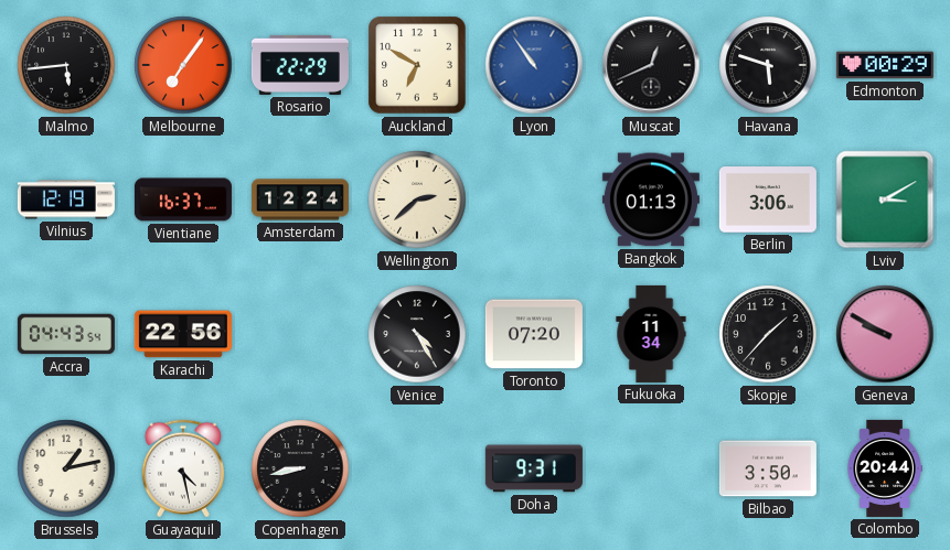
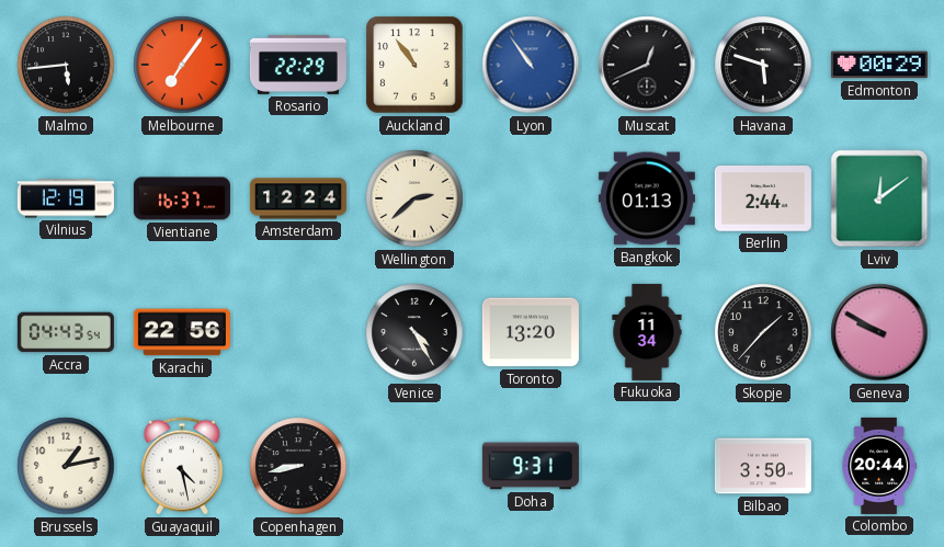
Auckland: 6:50 -> 10:54 (414, 65)
Berlin: 3:06 -> 2:44 (763, 198)
Lviv: 3:10 -> 12:09 (879, 198)
Toronto: 07:20 -> 13:20 (531, 332)
